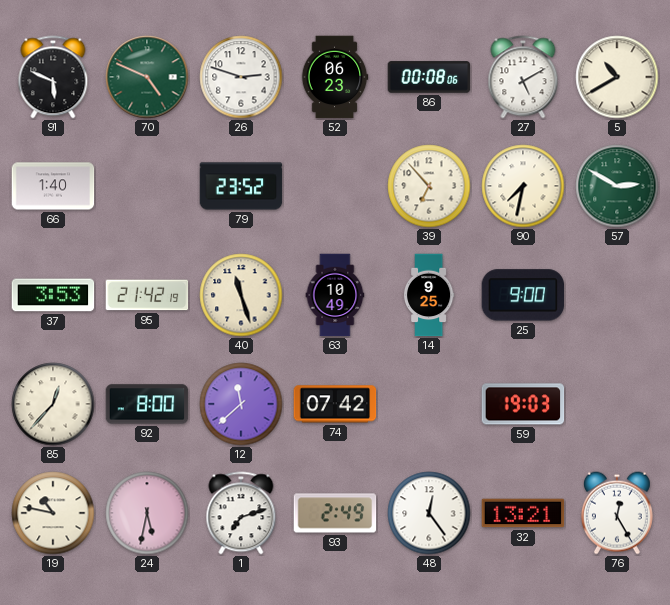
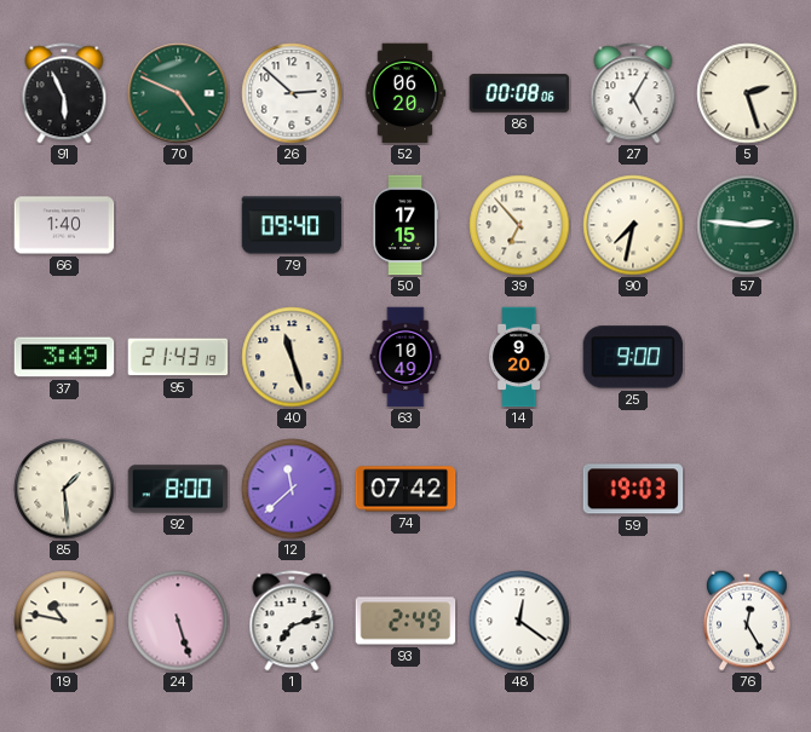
91: 5:49 -> 5:56 (64, 93)
26: 2:48 -> 2:52 (292, 93)
52: 06:23 -> 06:20 (405, 93)
27: 5:10 -> 5:05 (633, 93)
5: 10:40 -> 2:27 (747, 93)
79: 23:52 -> 09:40 (292, 225)
50: none -> 17:15 (404, 225)
57: 2:50 -> 2:46 (747, 225)
37: 3:53 -> 3:49 (64, 357)
95: 21:42 -> 21:43 (178, 357)
14: 9:25 -> 9:20 (519, 357)
85: 12:37 -> 1:29 (64, 489)
24: 5:32 -> 5:27 (178, 621)
48: 12:24 -> 12:21 (519, 621)
32: 13:21 -> none (523, 513)
